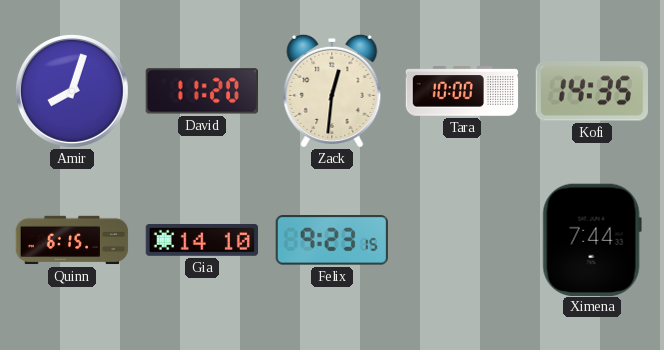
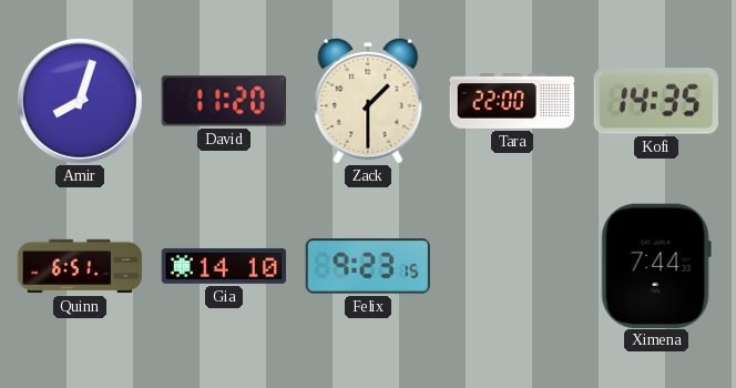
Zack: 12:31 -> 1:30 (368, 101)
Tara: 10:00 -> 22:00 (512, 101)
Quinn: 6:15 -> 6:51 (80, 266)
